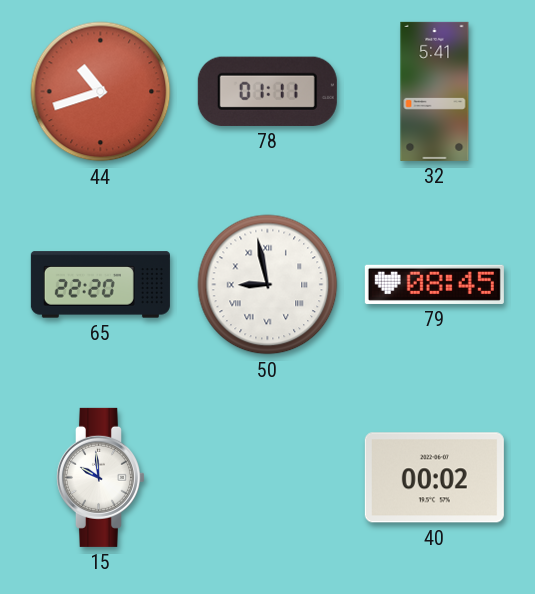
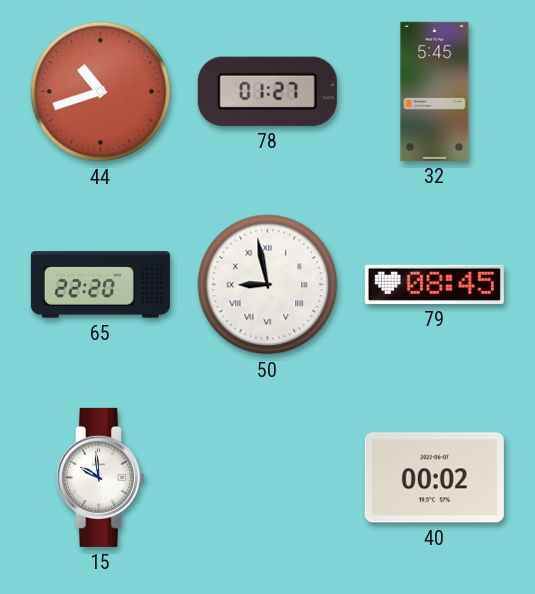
78: 01:11 -> 01:27 (267, 91)
32: 5:41 -> 5:45 (435, 91)
